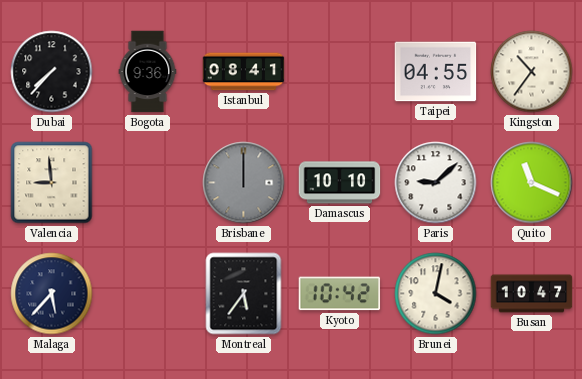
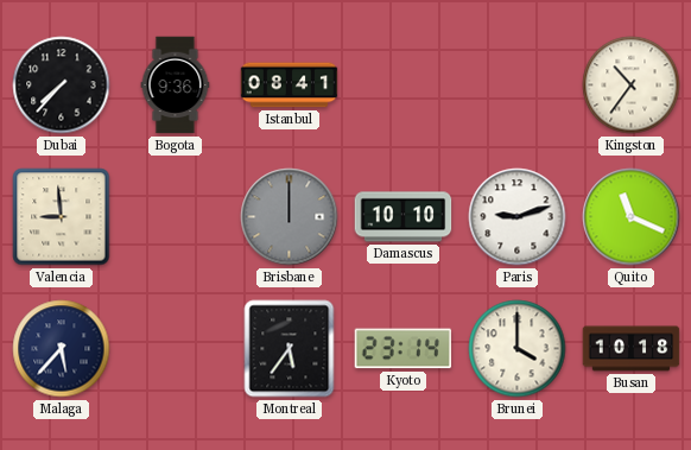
Taipei: 04:55 -> none (436, 72)
Paris: 9:08 -> 9:12 (518, 217)
Kyoto: 10:42 -> 23:14 (404, 349)
Brunei: 4:02 -> 4:00 (518, 349)
Busan: 10:47 -> 10:18 (632, 349)
